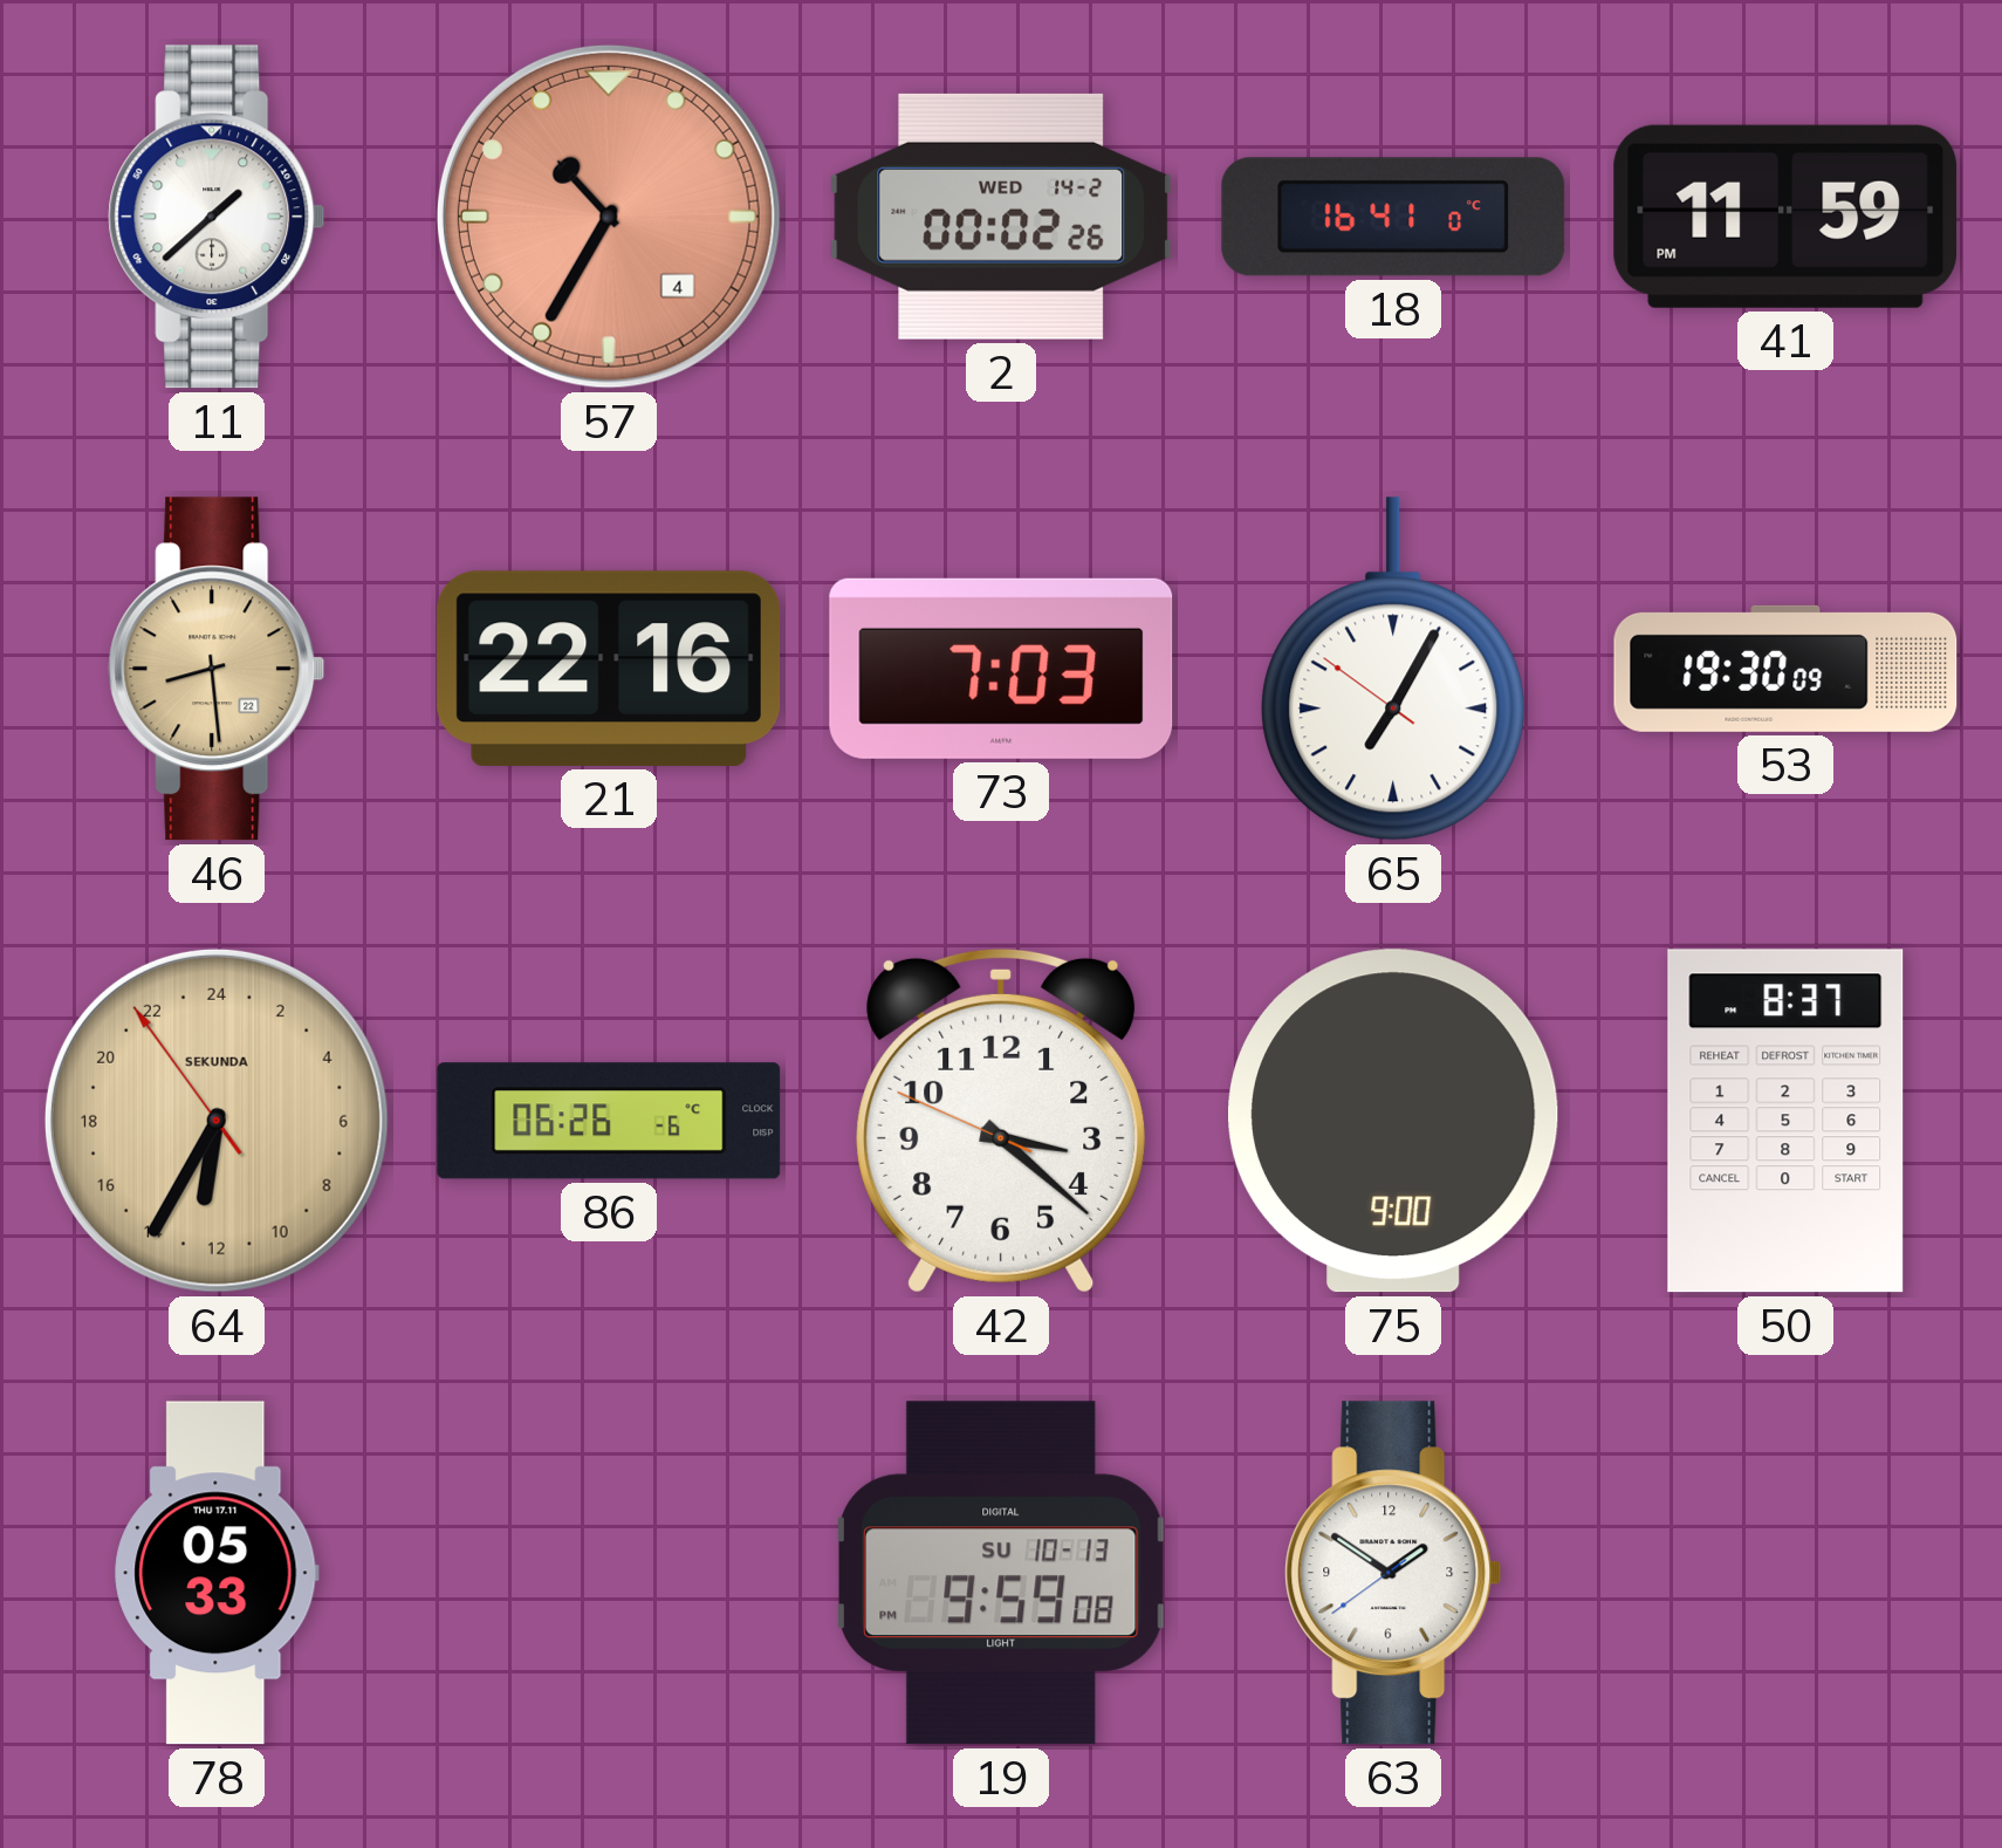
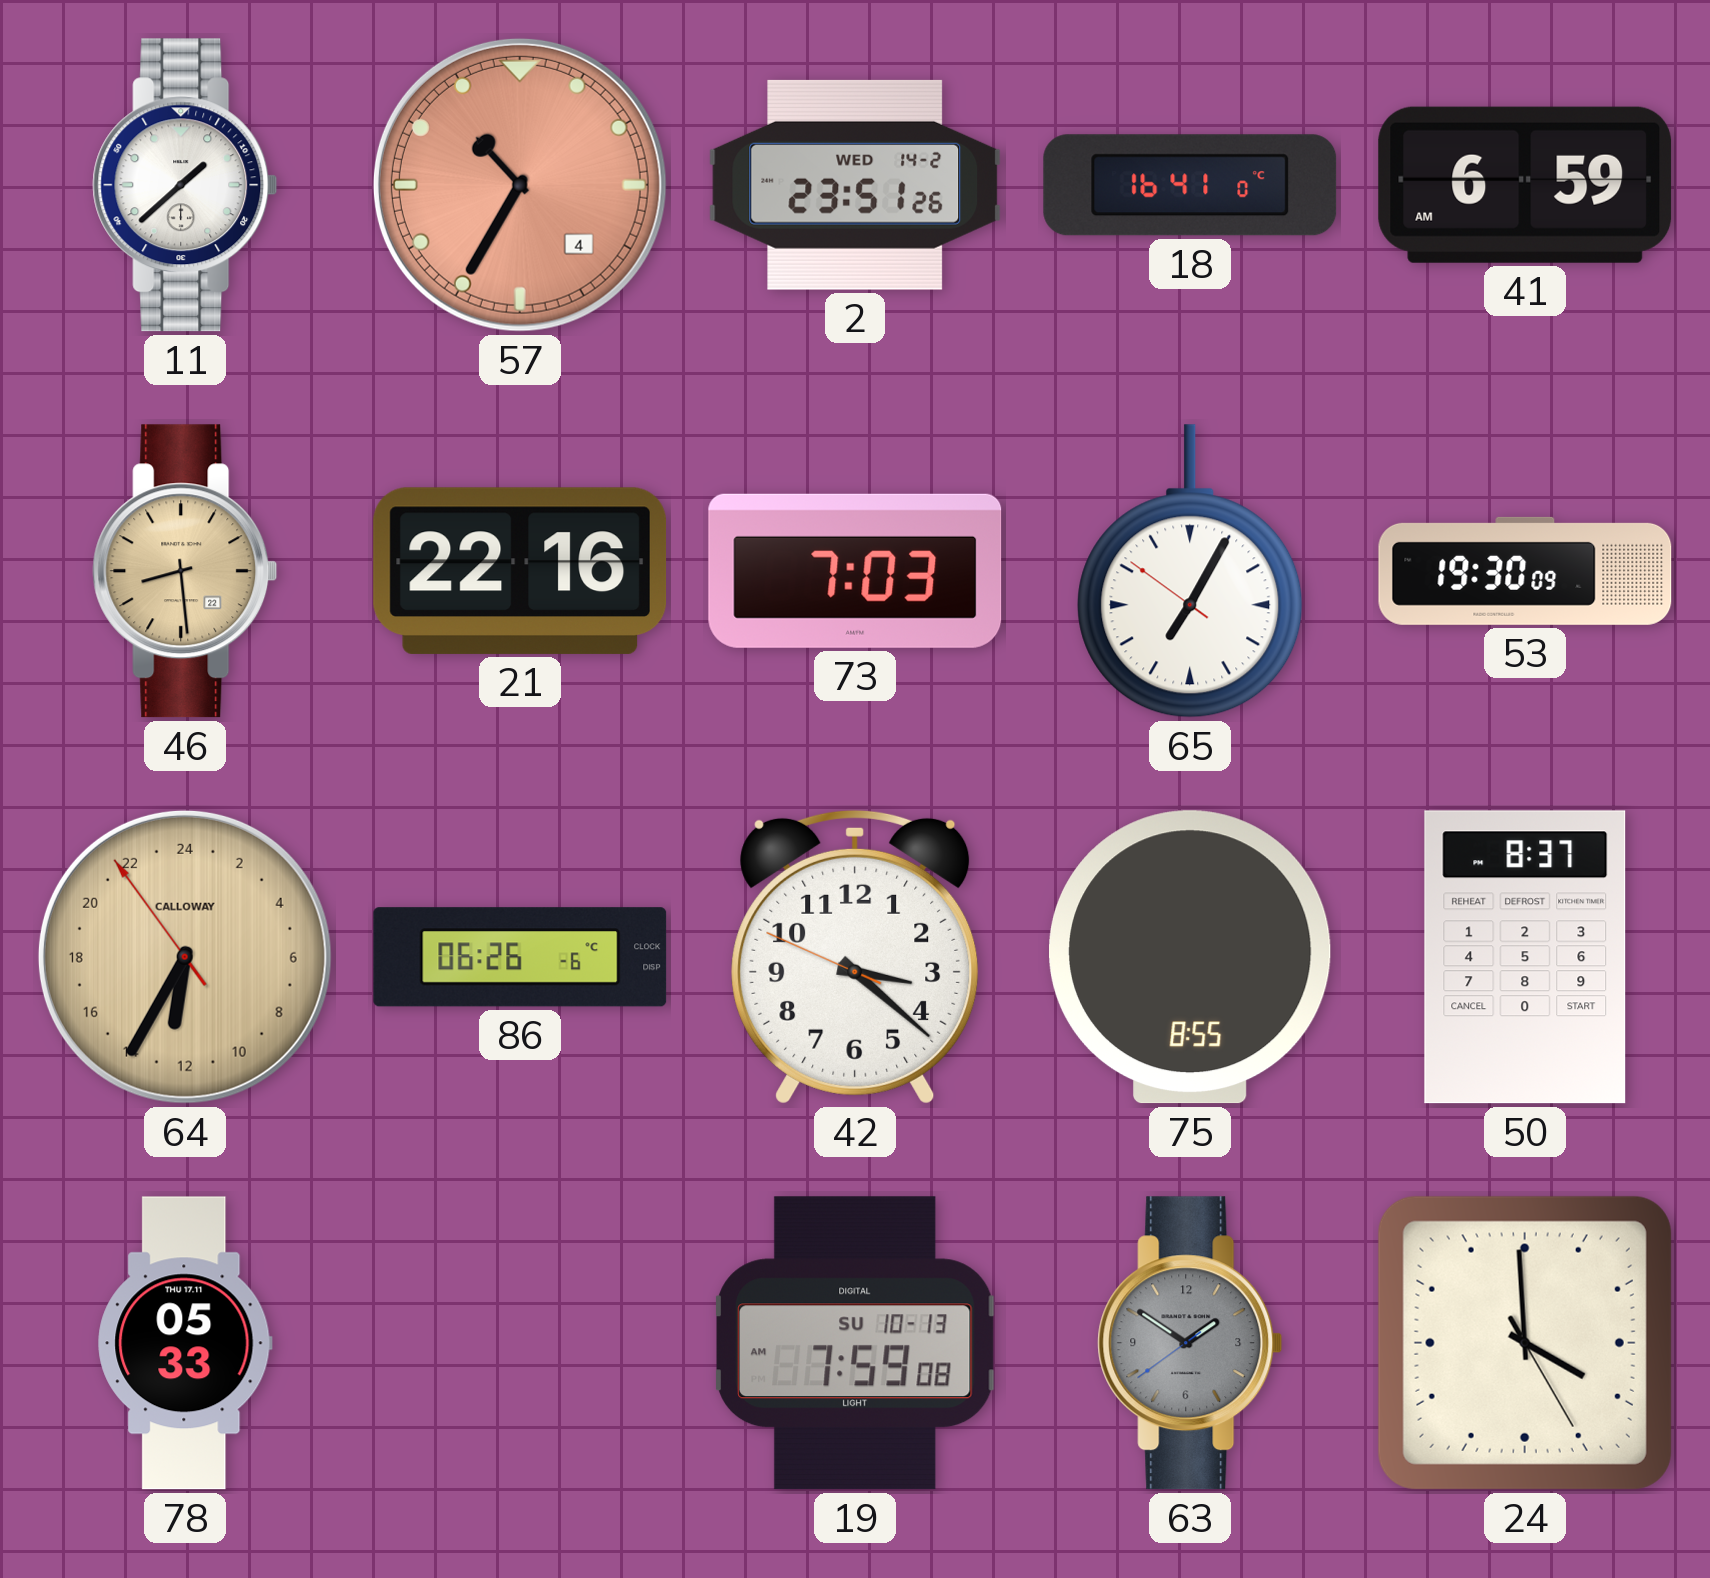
2: 00:02 -> 23:51 (855, 185)
41: 11:59 -> 6:59 (1525, 185)
64 brand: SEKUNDA -> CALLOWAY (185, 957)
75: 9:00 -> 8:55 (1191, 957)
19: 9:59 -> 7:59 (856, 1343)
63 dial: white -> grey (1190, 1343)
24: none -> 3:59 (1525, 1343)
